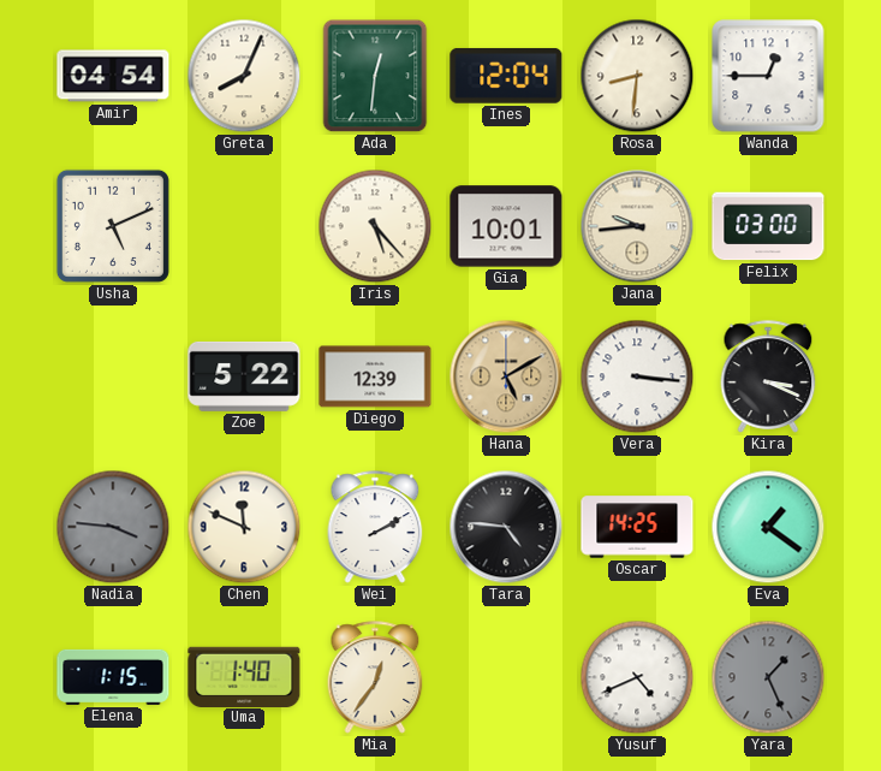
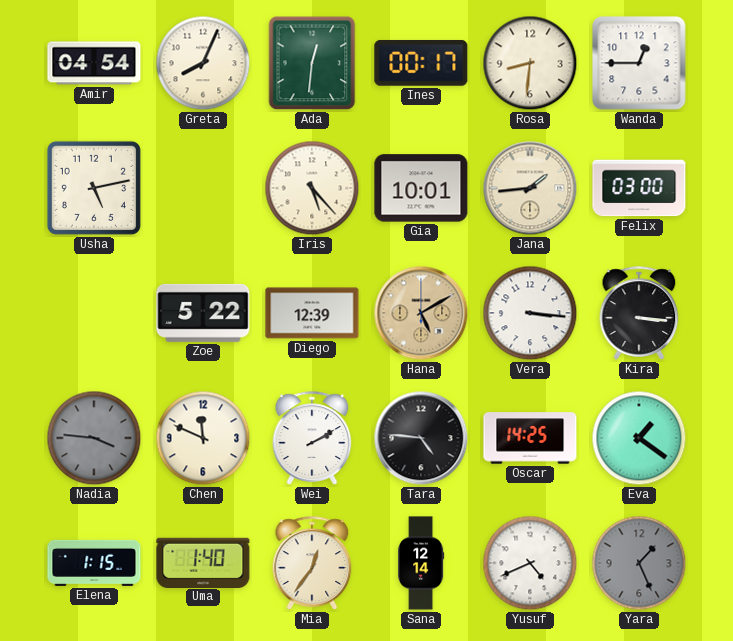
Ines: 12:04 -> 00:17 (421, 63)
Usha: 5:11 -> 5:13 (94, 188)
Jana: 9:44 -> 1:44 (530, 188)
Kira: 3:19 -> 3:16 (639, 313)
Sana: none -> 12:14 (421, 563)
